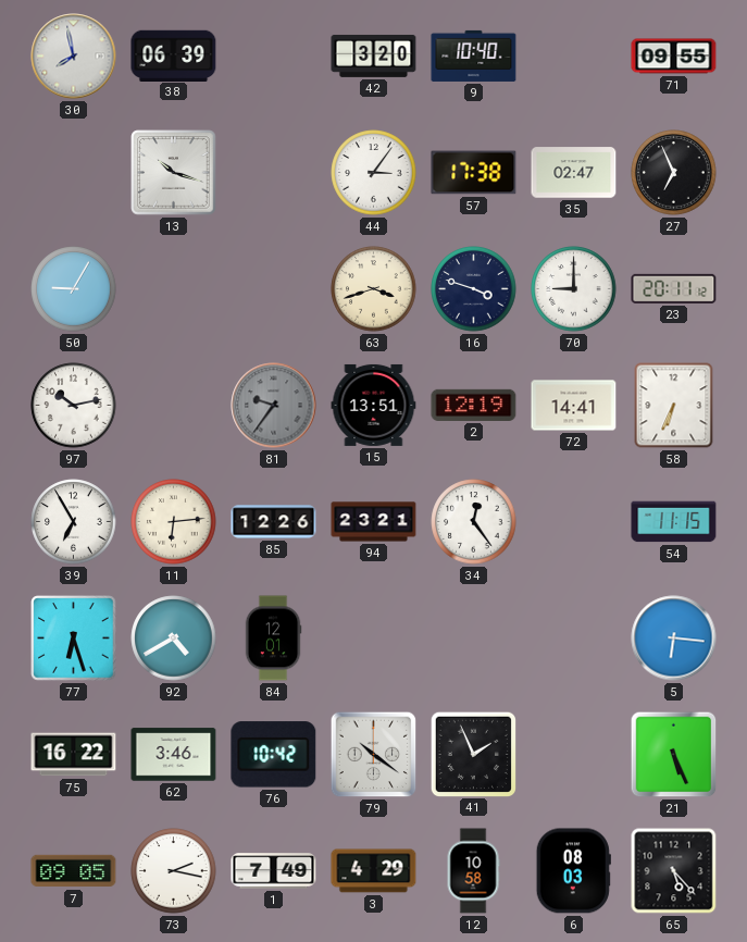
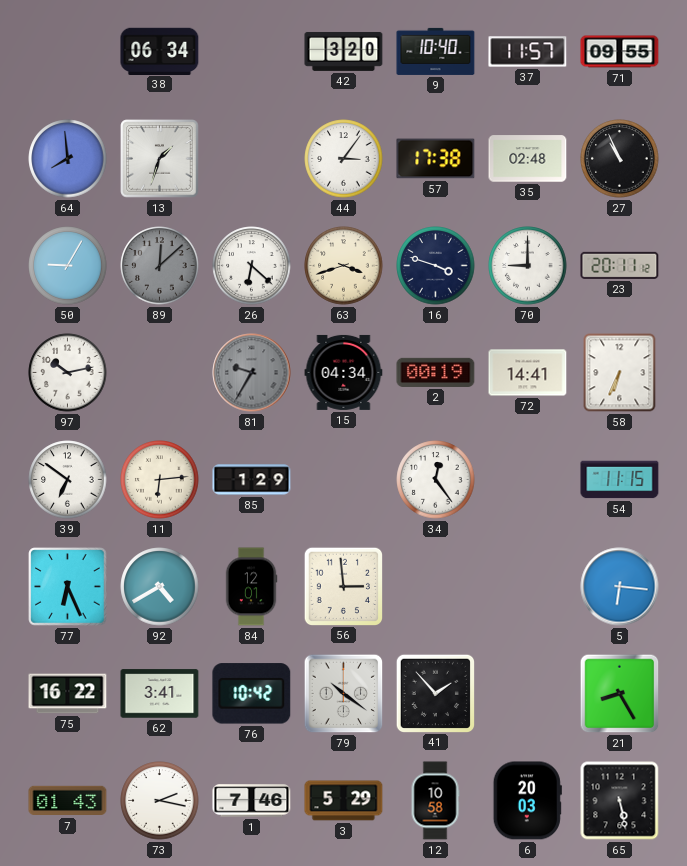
30: 7:58 -> none (74, 57)
38: 06:39 -> 06:34 (160, 51)
37: none -> 11:57 (528, 52)
64: none -> 7:59 (68, 159)
13: 10:18 -> 1:33 (160, 159)
35: 02:47 -> 02:48 (528, 159)
27: 6:56 -> 10:56 (620, 159)
89: none -> 12:08 (160, 266)
26: none -> 6:22 (252, 266)
81: 9:36 -> 9:35 (252, 373)
15: 13:51 -> 04:34 (344, 372)
2: 12:19 -> 00:19 (436, 372)
39: 6:55 -> 6:51 (68, 480)
85: 12:26 -> 1:29 (252, 480)
94: 23:21 -> none (374, 522)
77: 6:27 -> 6:26 (68, 587)
56: none -> 2:59 (343, 586)
62: 3:46 -> 3:41 (160, 694)
41: 1:56 -> 1:53 (435, 693)
21: 5:26 -> 8:25 (620, 694)
7: 09:05 -> 01:43 (68, 801)
1: 7:49 -> 7:46 (252, 801)
3: 4:29 -> 5:29 (344, 801)
6: 08:03 -> 20:03 (527, 801)
65: 5:23 -> 5:28 (620, 801)
